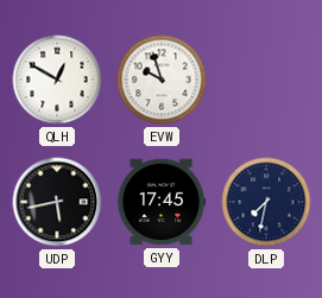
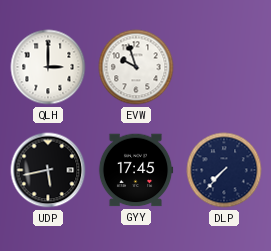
QLH: 12:50 -> 3:00 (48, 67)
DLP: 7:32 -> 7:37 (224, 170)
